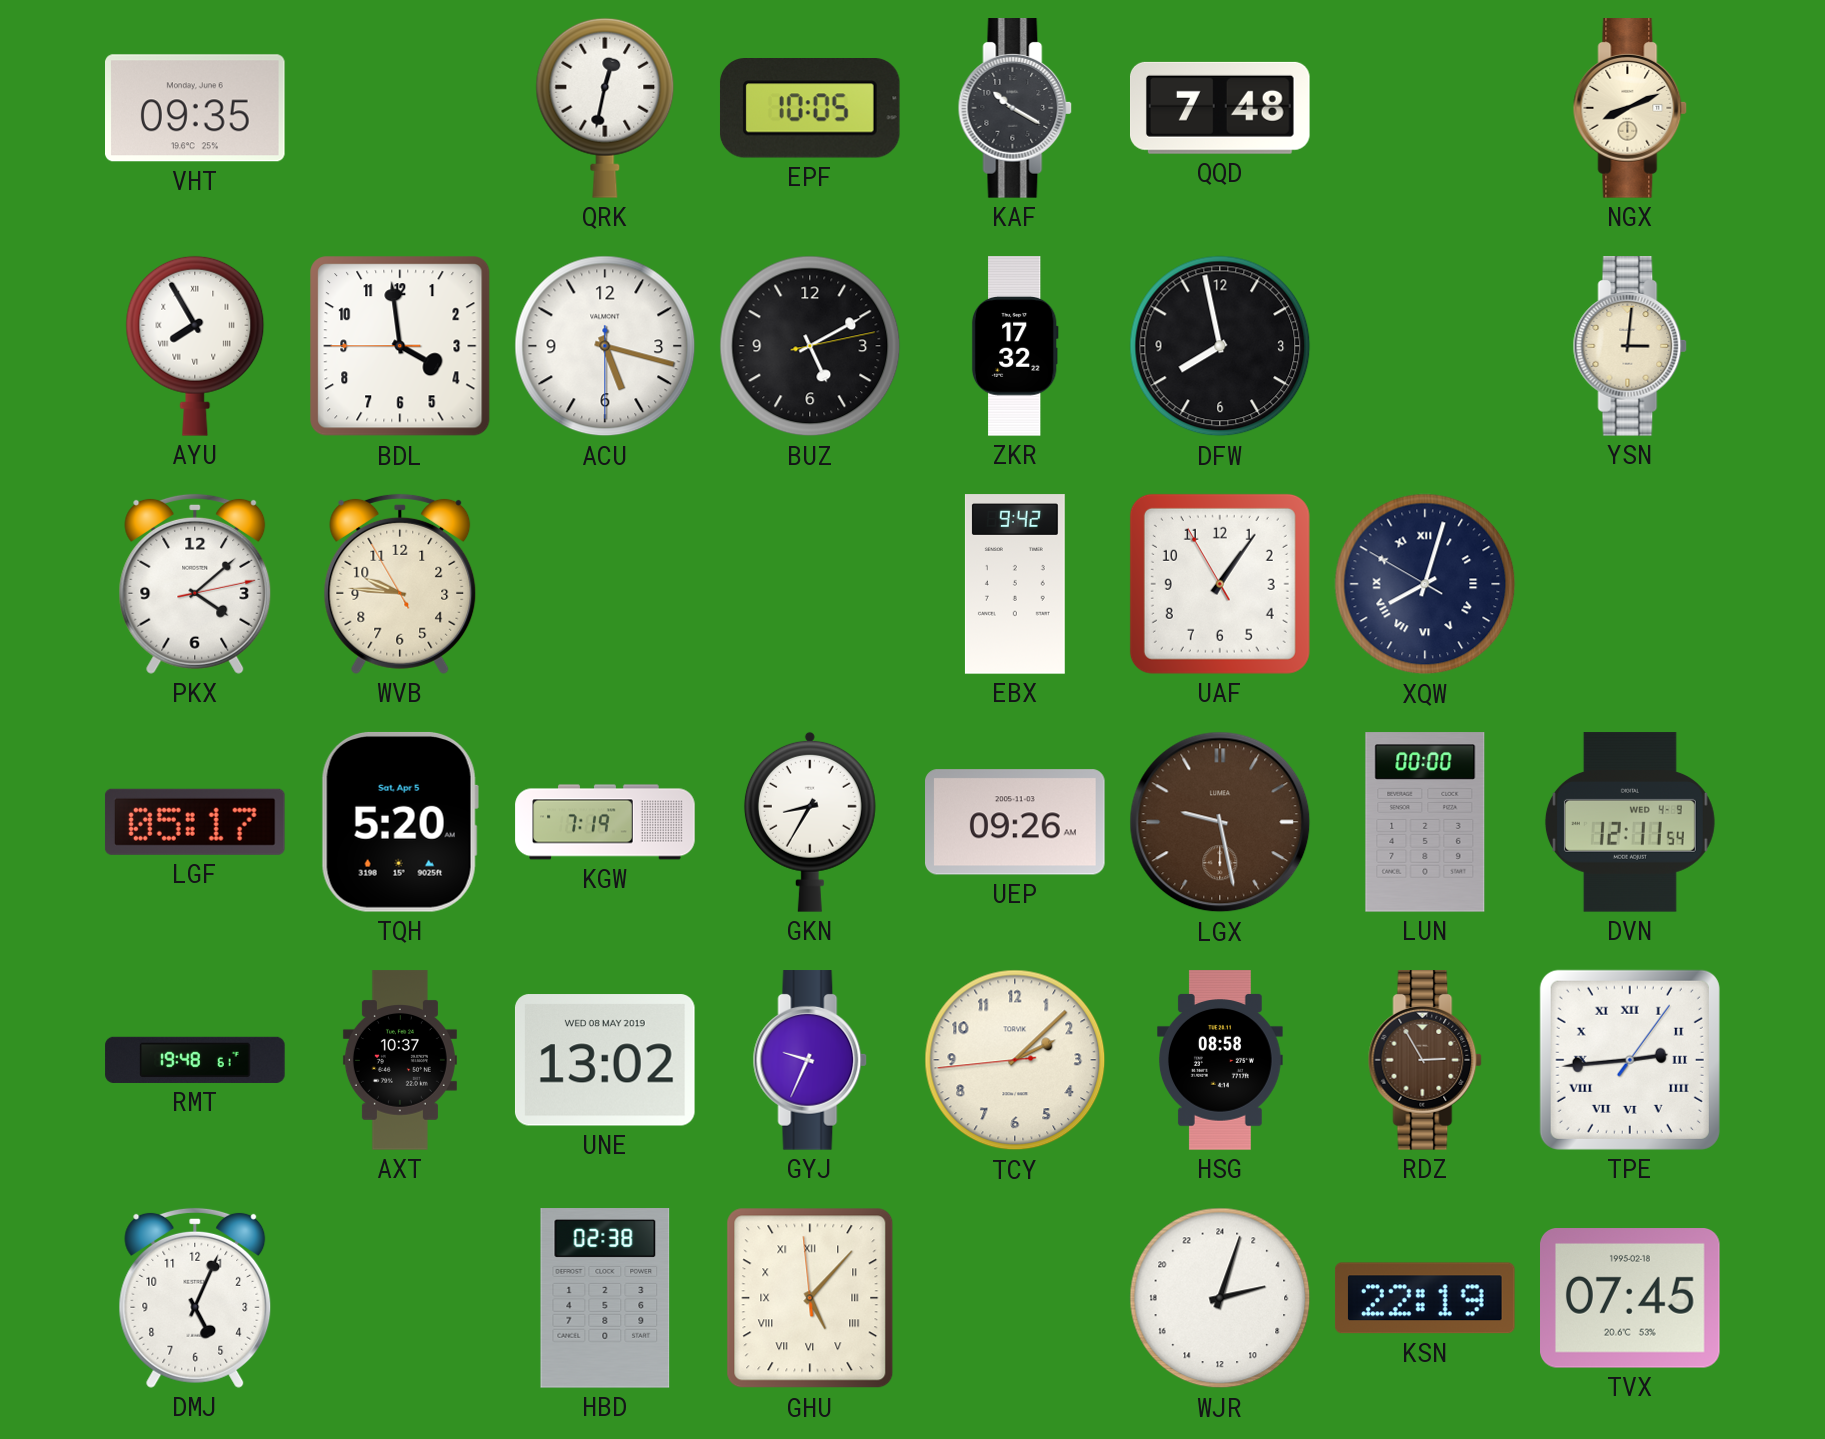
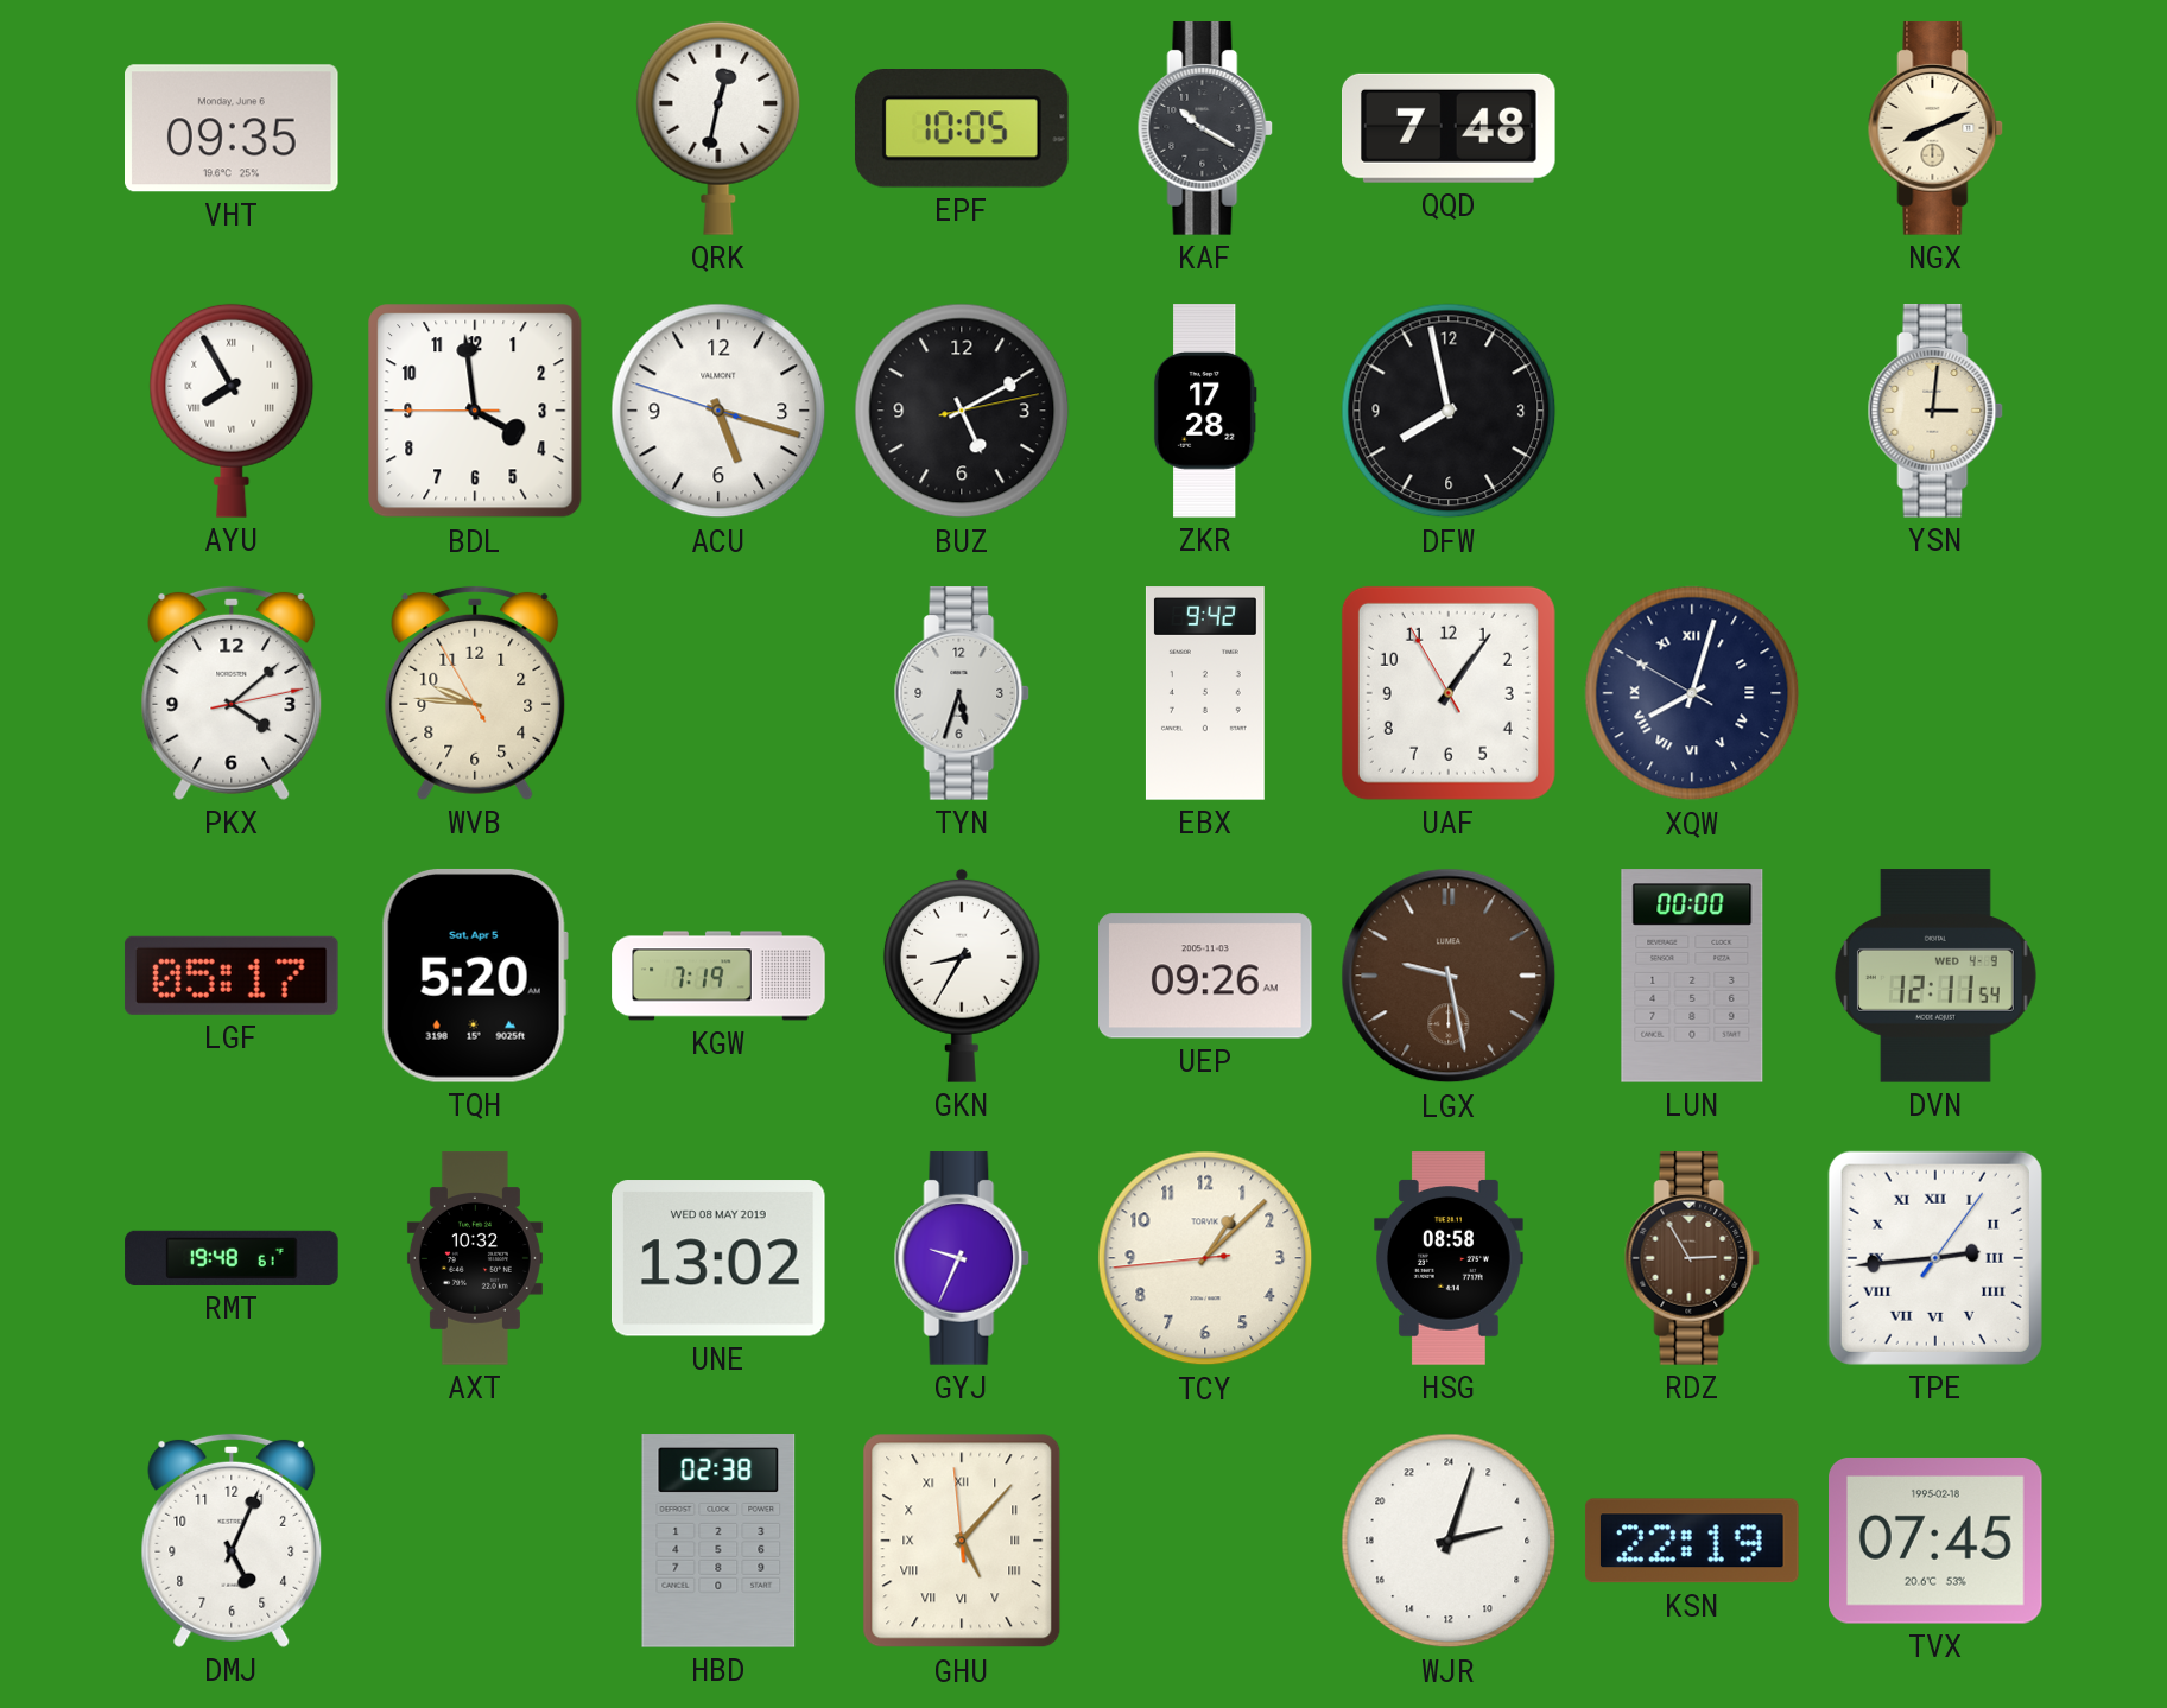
ACU: 5:17:30 -> 5:17:48 (718, 411)
ZKR: 17:32 -> 17:28 (1205, 411)
TYN: none -> 5:33 (962, 693)
AXT: 10:37 -> 10:32 (475, 1258)
TCY: 2:07 -> 1:07 (1205, 1258)
